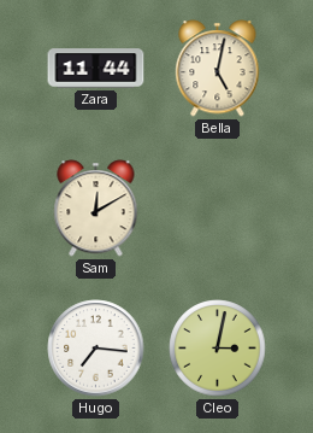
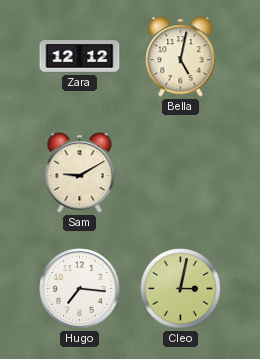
Zara: 11:44 -> 12:12 (80, 57)
Sam: 12:10 -> 9:10 (80, 173)
